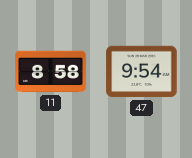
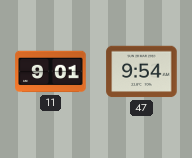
11: 8:58 -> 9:01 (51, 72)
